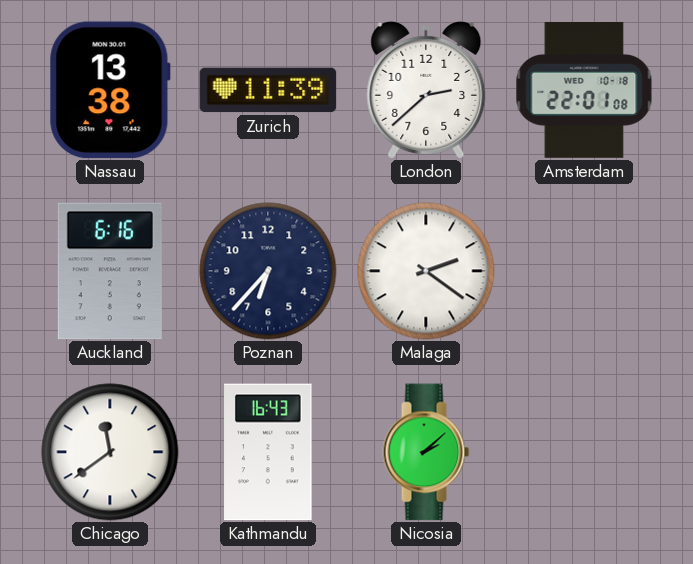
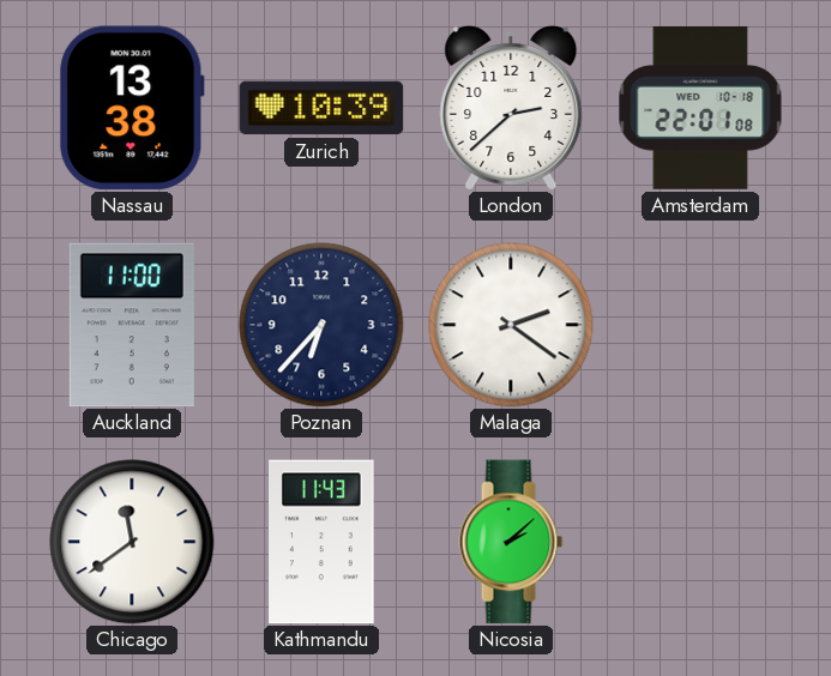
Zurich: 11:39 -> 10:39 (321, 108)
Auckland: 6:16 -> 11:00 (132, 325)
Kathmandu: 16:43 -> 11:43 (321, 542)
